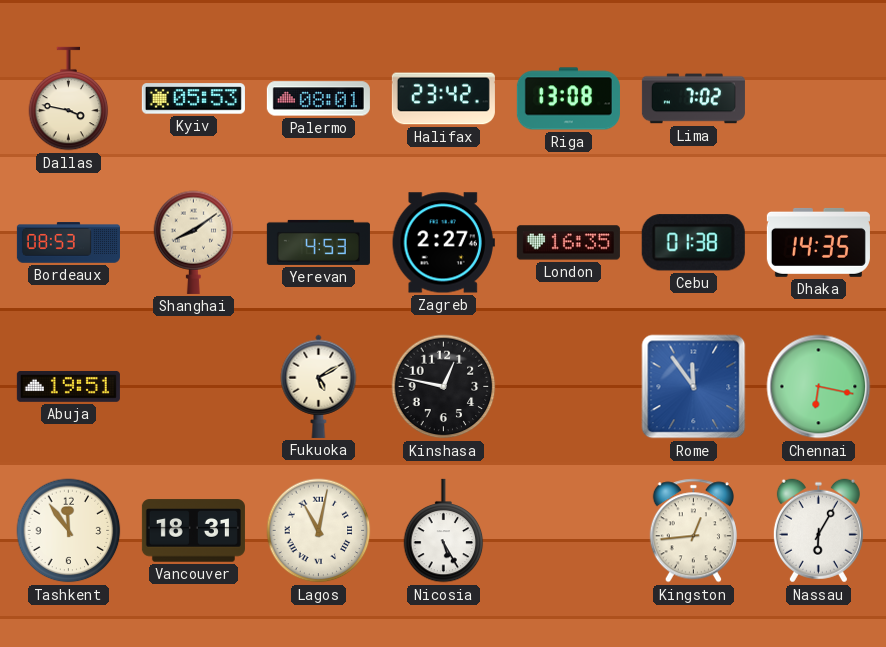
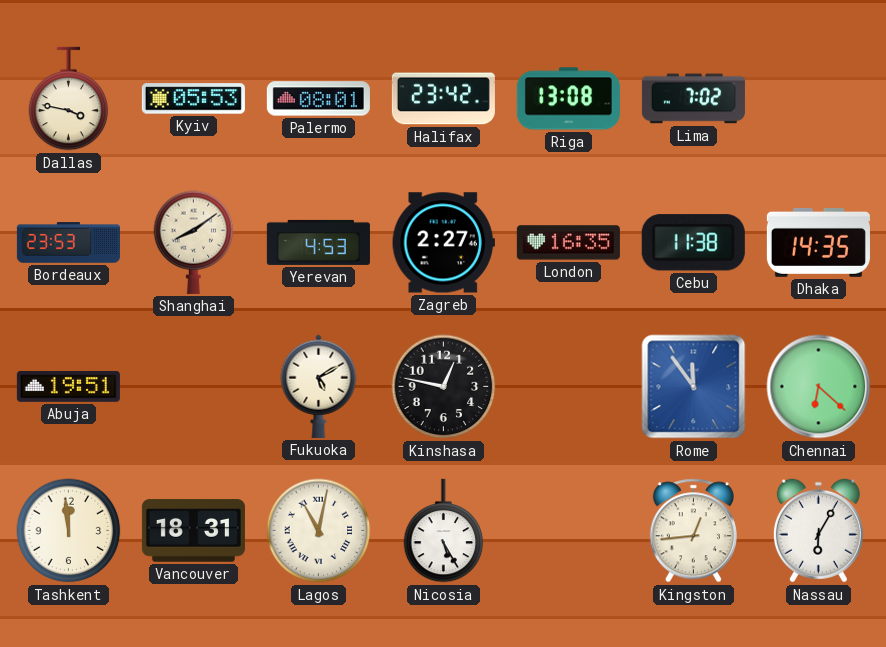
Bordeaux: 08:53 -> 23:53 (68, 243)
Cebu: 01:38 -> 11:38 (693, 243)
Chennai: 6:17 -> 6:22 (819, 387)
Tashkent: 11:54 -> 11:59 (69, 531)
